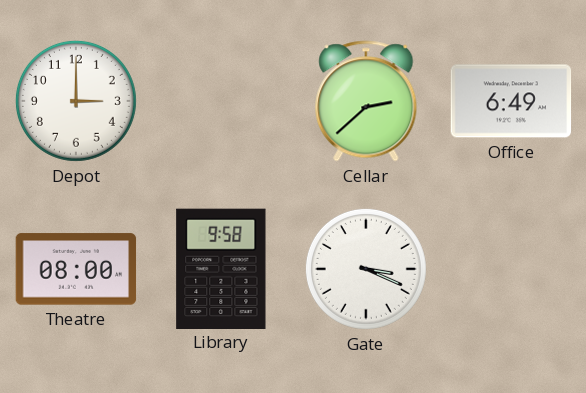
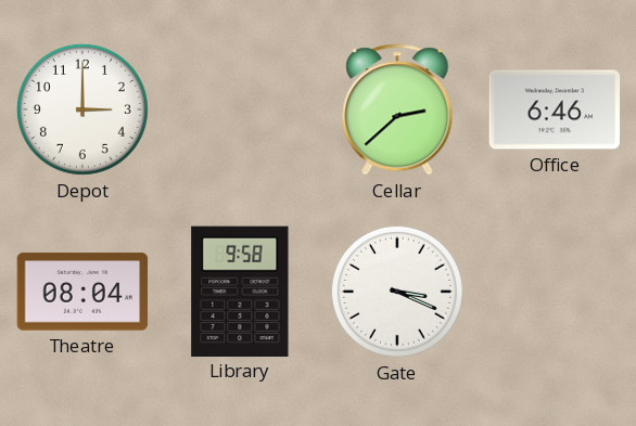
Office: 6:49 -> 6:46 (555, 109)
Theatre: 08:00 -> 08:04 (82, 292)
